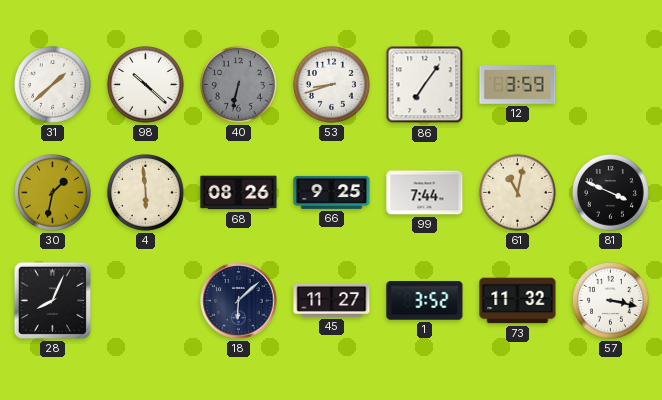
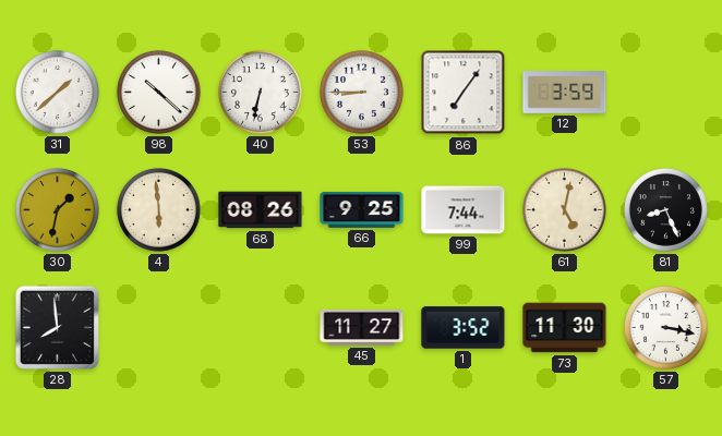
40 dial: grey -> white (260, 92)
53: 8:42 -> 8:45 (361, 92)
61: 11:02 -> 5:02 (564, 209)
81: 3:49 -> 8:26 (665, 209)
28: 8:04 -> 7:59 (57, 327)
18: 6:08 -> none (239, 301)
73: 11:32 -> 11:30 (565, 328)
